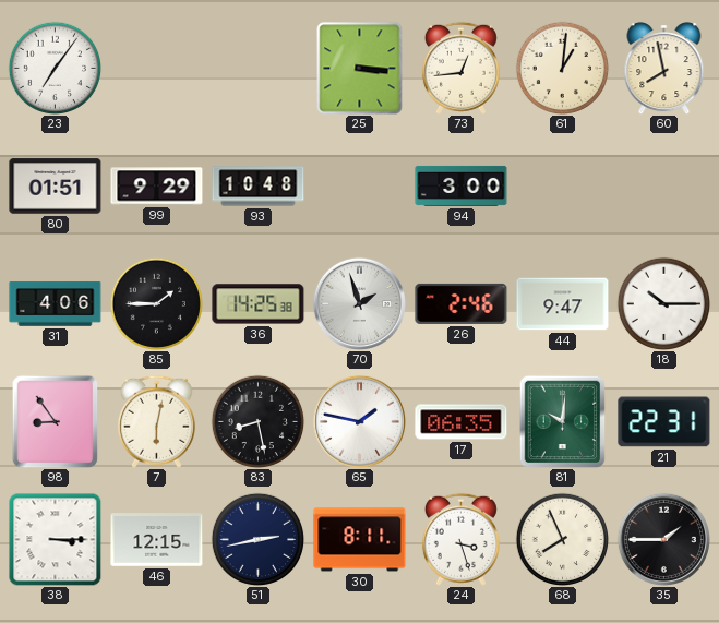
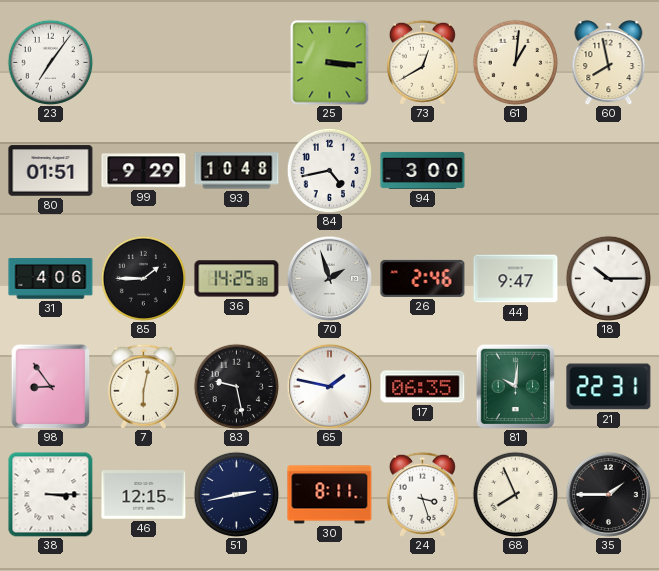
73: 12:44 -> 12:40 (422, 62)
84: none -> 4:43 (329, 170)
83: 8:28 -> 9:28 (236, 386)
